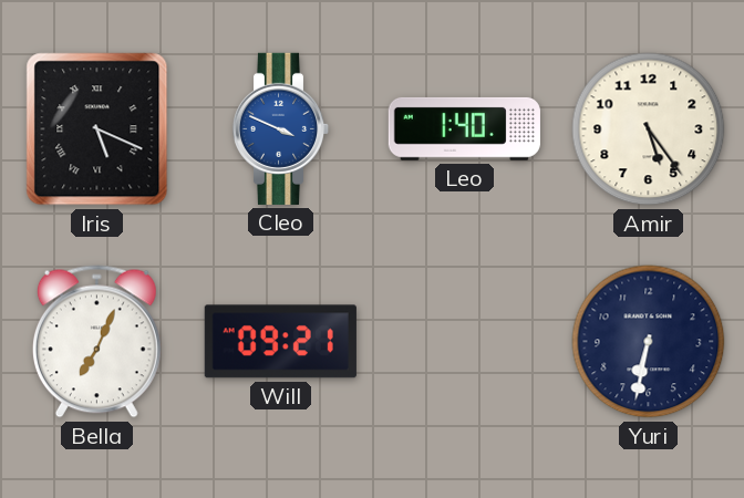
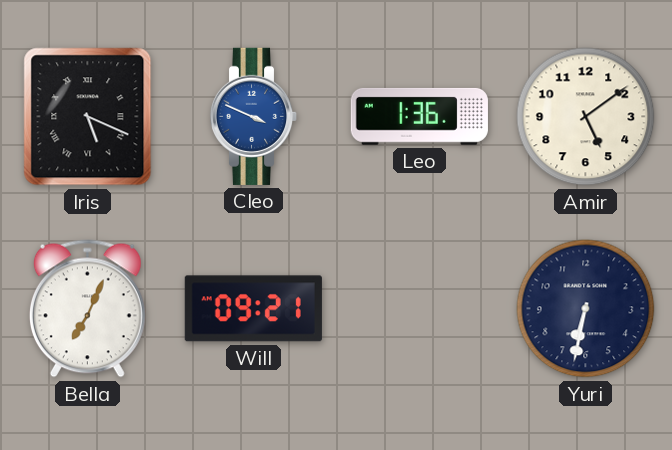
Leo: 1:40 -> 1:36 (419, 116)
Amir: 5:24 -> 5:09 (586, 117)
